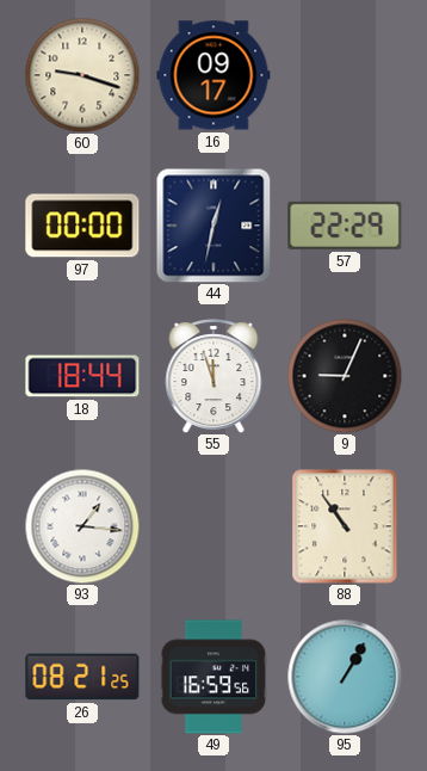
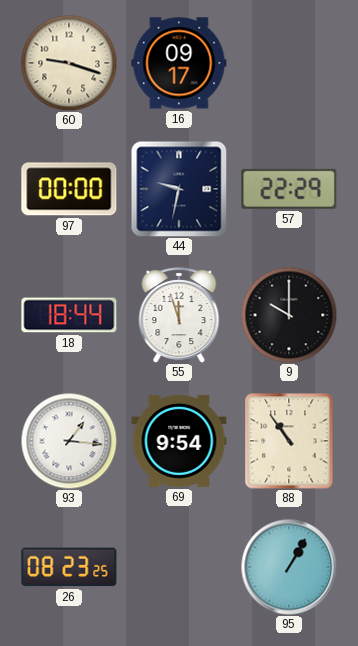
44: 12:32 -> 9:32 (179, 189)
9: 9:04 -> 10:00 (289, 315)
69: none -> 9:54 (179, 441)
26: 08:21 -> 08:23 (69, 567)
49: 16:59 -> none (213, 677)
